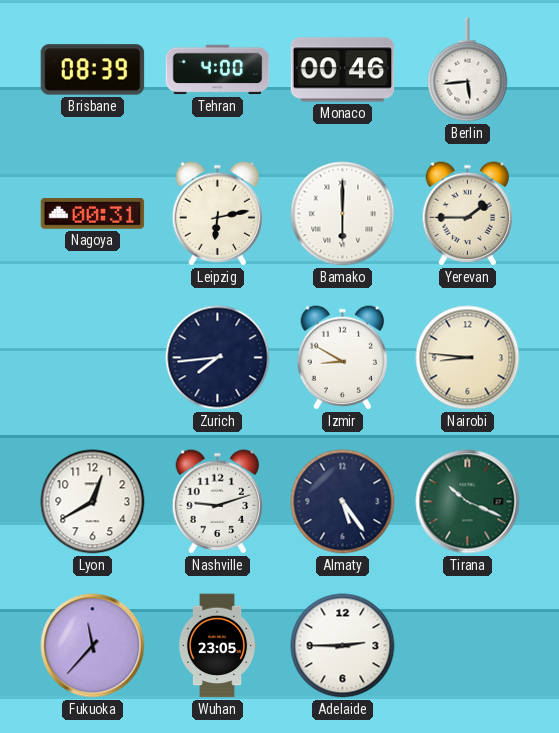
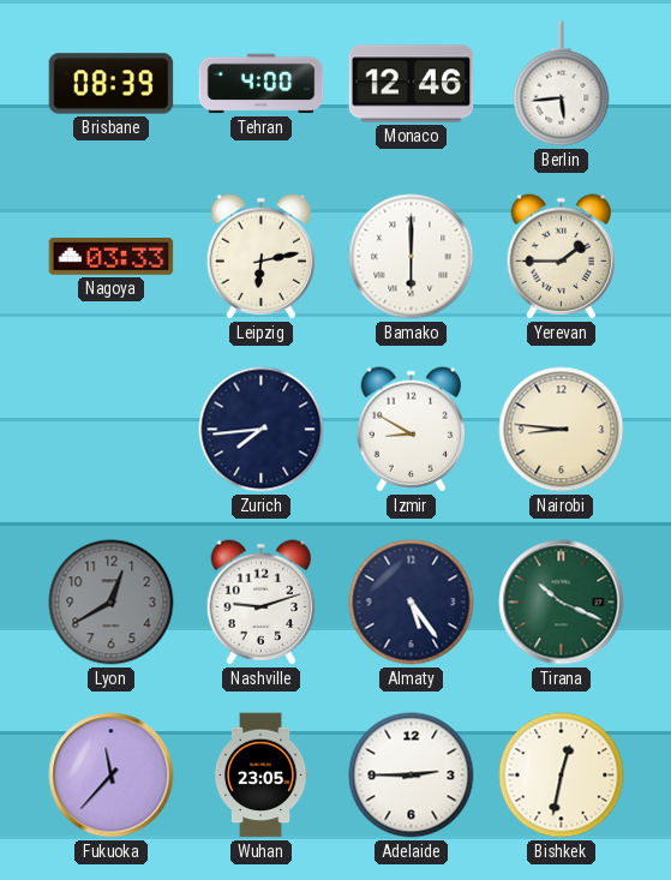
Monaco: 00:46 -> 12:46 (412, 84)
Nagoya: 00:31 -> 03:33 (112, 257)
Lyon dial: white -> grey (112, 603)
Bishkek: none -> 12:32 (562, 776)
